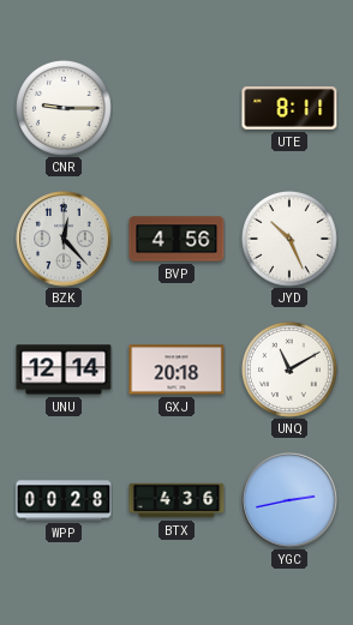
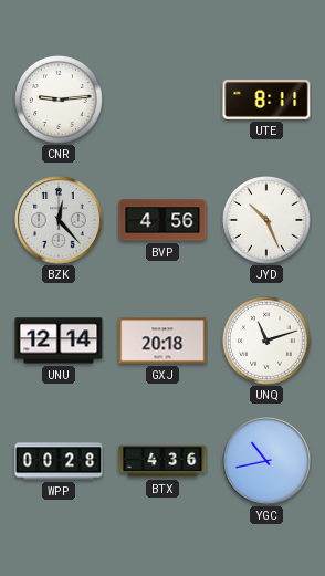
CNR: 9:15 -> 9:14 (60, 101)
UNQ: 11:10 -> 11:12 (268, 342)
YGC: 2:43 -> 10:43 (266, 461)
